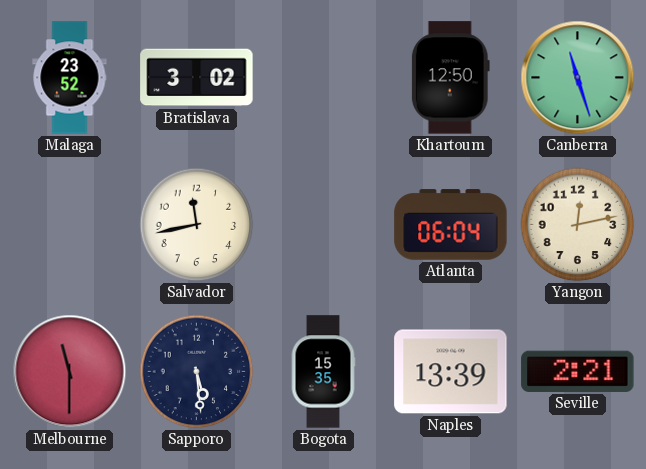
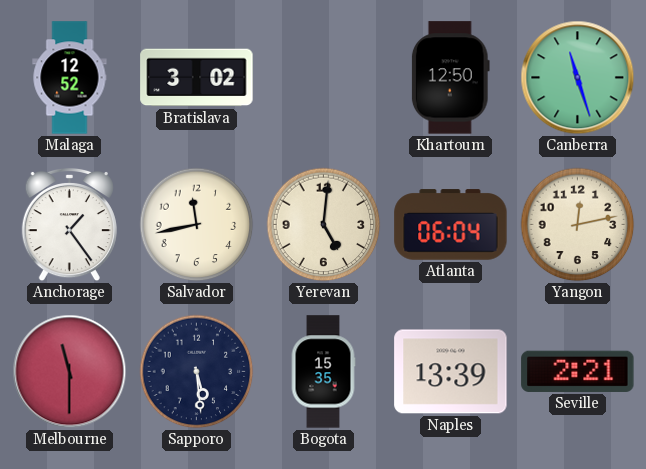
Malaga: 23:52 -> 12:52 (70, 78)
Anchorage: none -> 1:24 (69, 225)
Yerevan: none -> 5:01 (324, 225)
